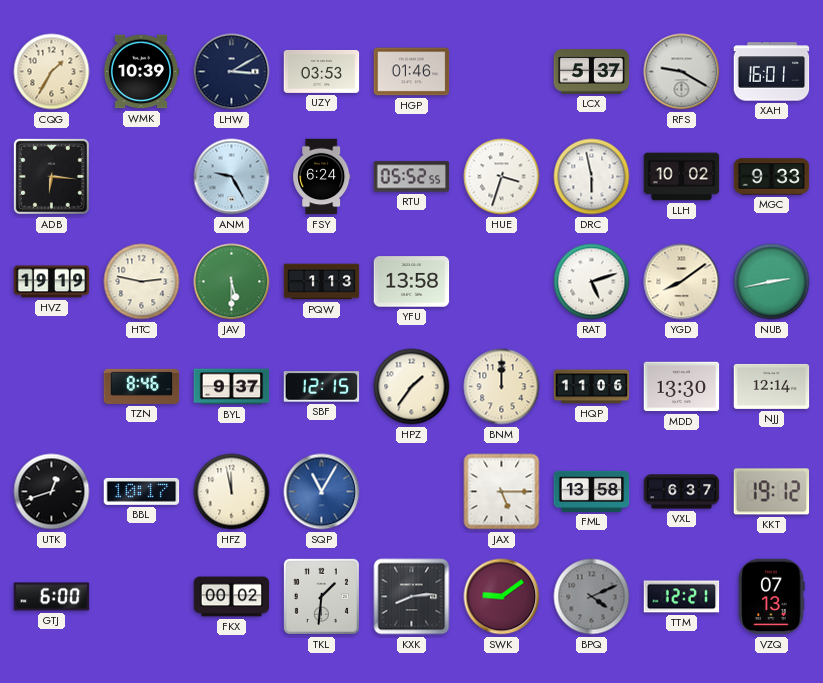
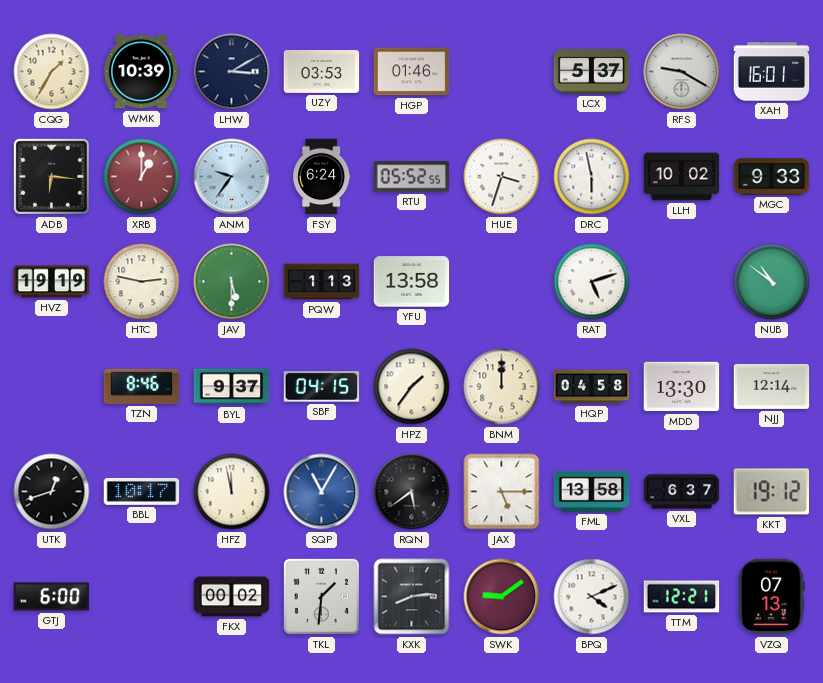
XRB: none -> 1:00 (142, 177)
ANM: 9:25 -> 9:36 (232, 177)
YGD: 8:09 -> none (682, 282)
NUB: 2:43 -> 10:51 (772, 282)
SBF: 12:15 -> 04:15 (322, 387)
HQP: 11:06 -> 04:58 (592, 387)
RQN: none -> 5:39 (412, 492)
BPQ dial: grey -> white (592, 597)
